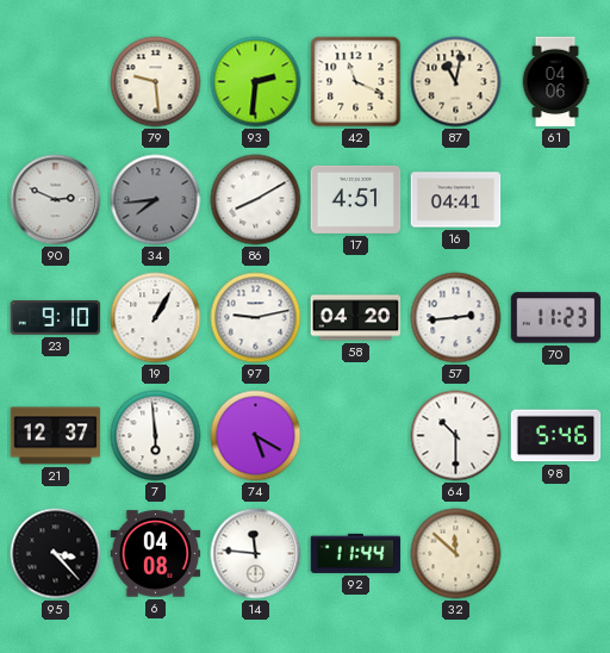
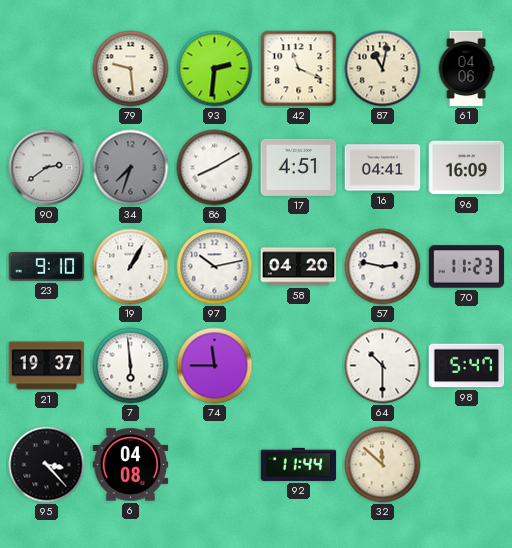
90: 2:49 -> 2:39 (47, 168)
34: 7:44 -> 7:33 (131, 168)
96: none -> 16:09 (467, 168)
97: 9:13 -> 10:13 (215, 267)
57: 2:44 -> 2:47 (383, 267)
21: 12:37 -> 19:37 (47, 366)
74: 5:20 -> 11:45 (215, 366)
98: 5:46 -> 5:47 (467, 366)
14: 11:46 -> none (256, 554)
